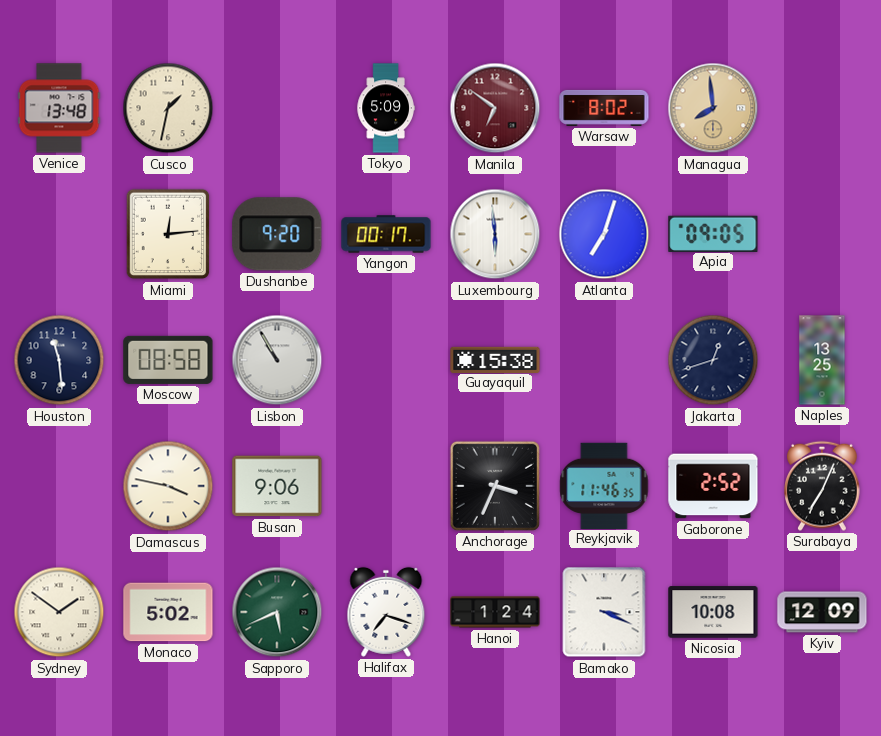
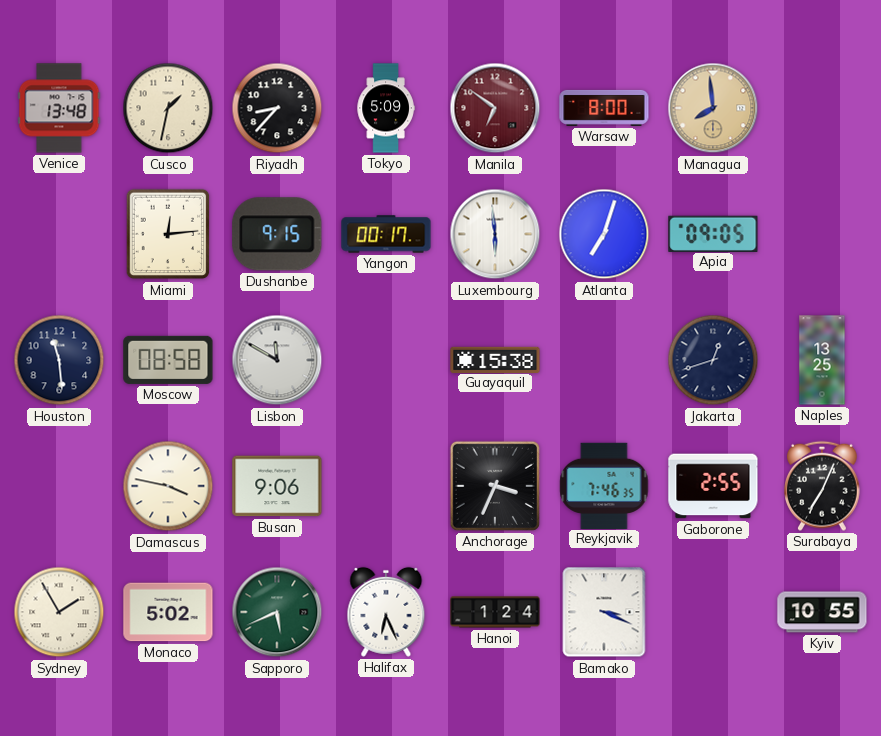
Riyadh: none -> 8:37 (277, 108)
Warsaw: 8:02 -> 8:00 (604, 108)
Dushanbe: 9:20 -> 9:15 (277, 234)
Lisbon: 10:55 -> 11:50 (277, 360)
Reykjavik: 11:46 -> 7:46 (604, 485)
Gaborone: 2:52 -> 2:55 (713, 486)
Sydney: 1:51 -> 1:55 (59, 612)
Halifax: 7:18 -> 6:26 (386, 612)
Nicosia: 10:08 -> none (713, 612)
Kyiv: 12:09 -> 10:55 (822, 612)
